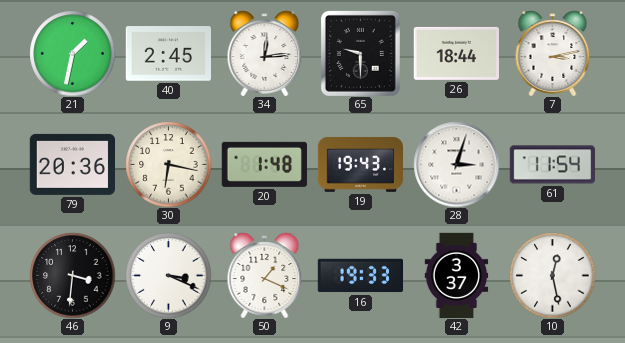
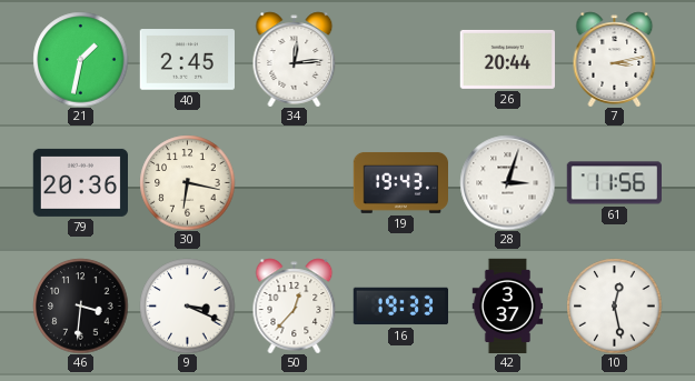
65: 9:30 -> none (360, 53)
26: 18:44 -> 20:44 (507, 59)
20: 1:48 -> none (264, 164)
61: 11:54 -> 11:56 (614, 183)
50: 1:19 -> 12:37 (295, 305)
